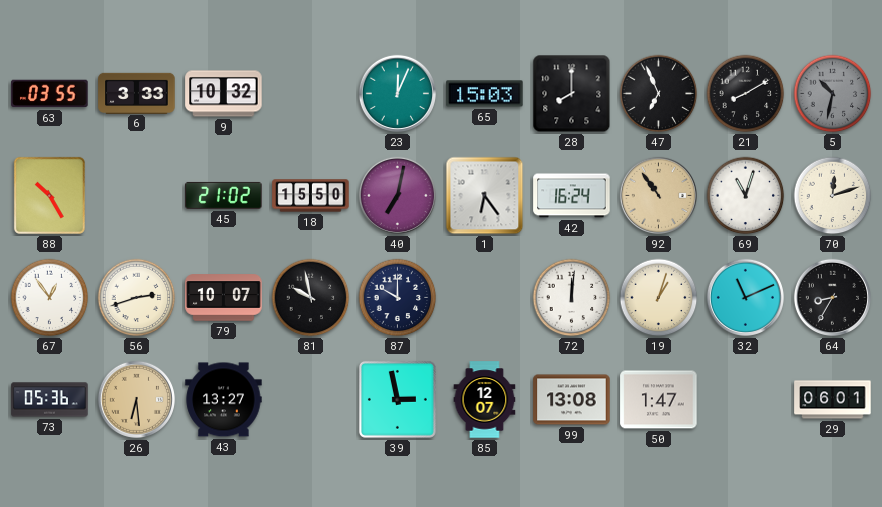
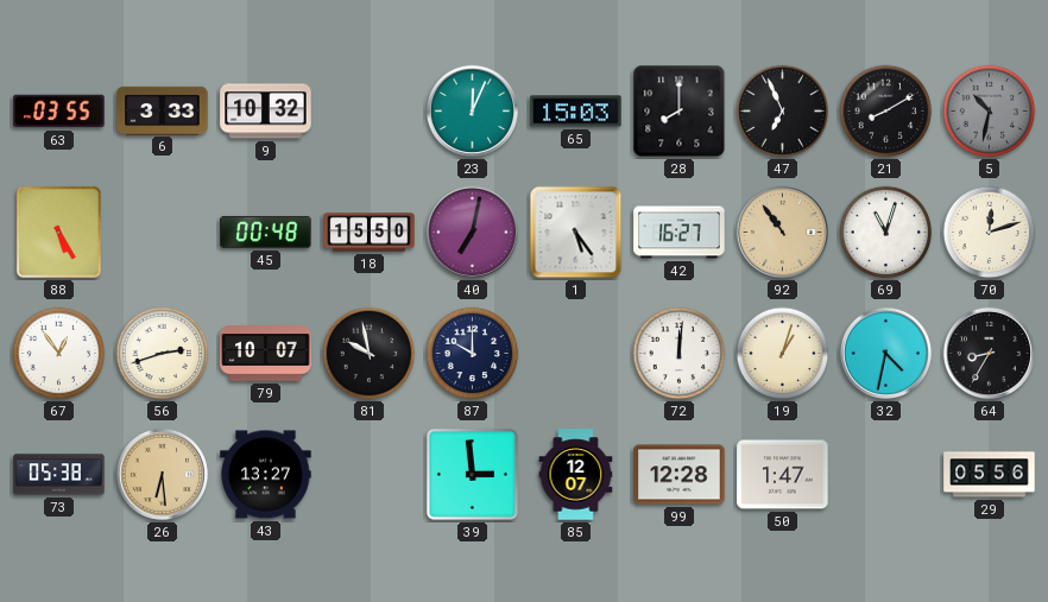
88: 10:25 -> 5:25 (58, 232)
45: 21:02 -> 00:48 (266, 232)
1: 6:24 -> 5:24 (576, 233)
42: 16:24 -> 16:27 (680, 233)
32: 11:11 -> 4:32 (885, 353)
73: 05:36 -> 05:38 (59, 475)
39: 2:58 -> 2:59 (472, 474)
99: 13:08 -> 12:28 (680, 475)
29: 06:01 -> 05:56 (990, 475)
